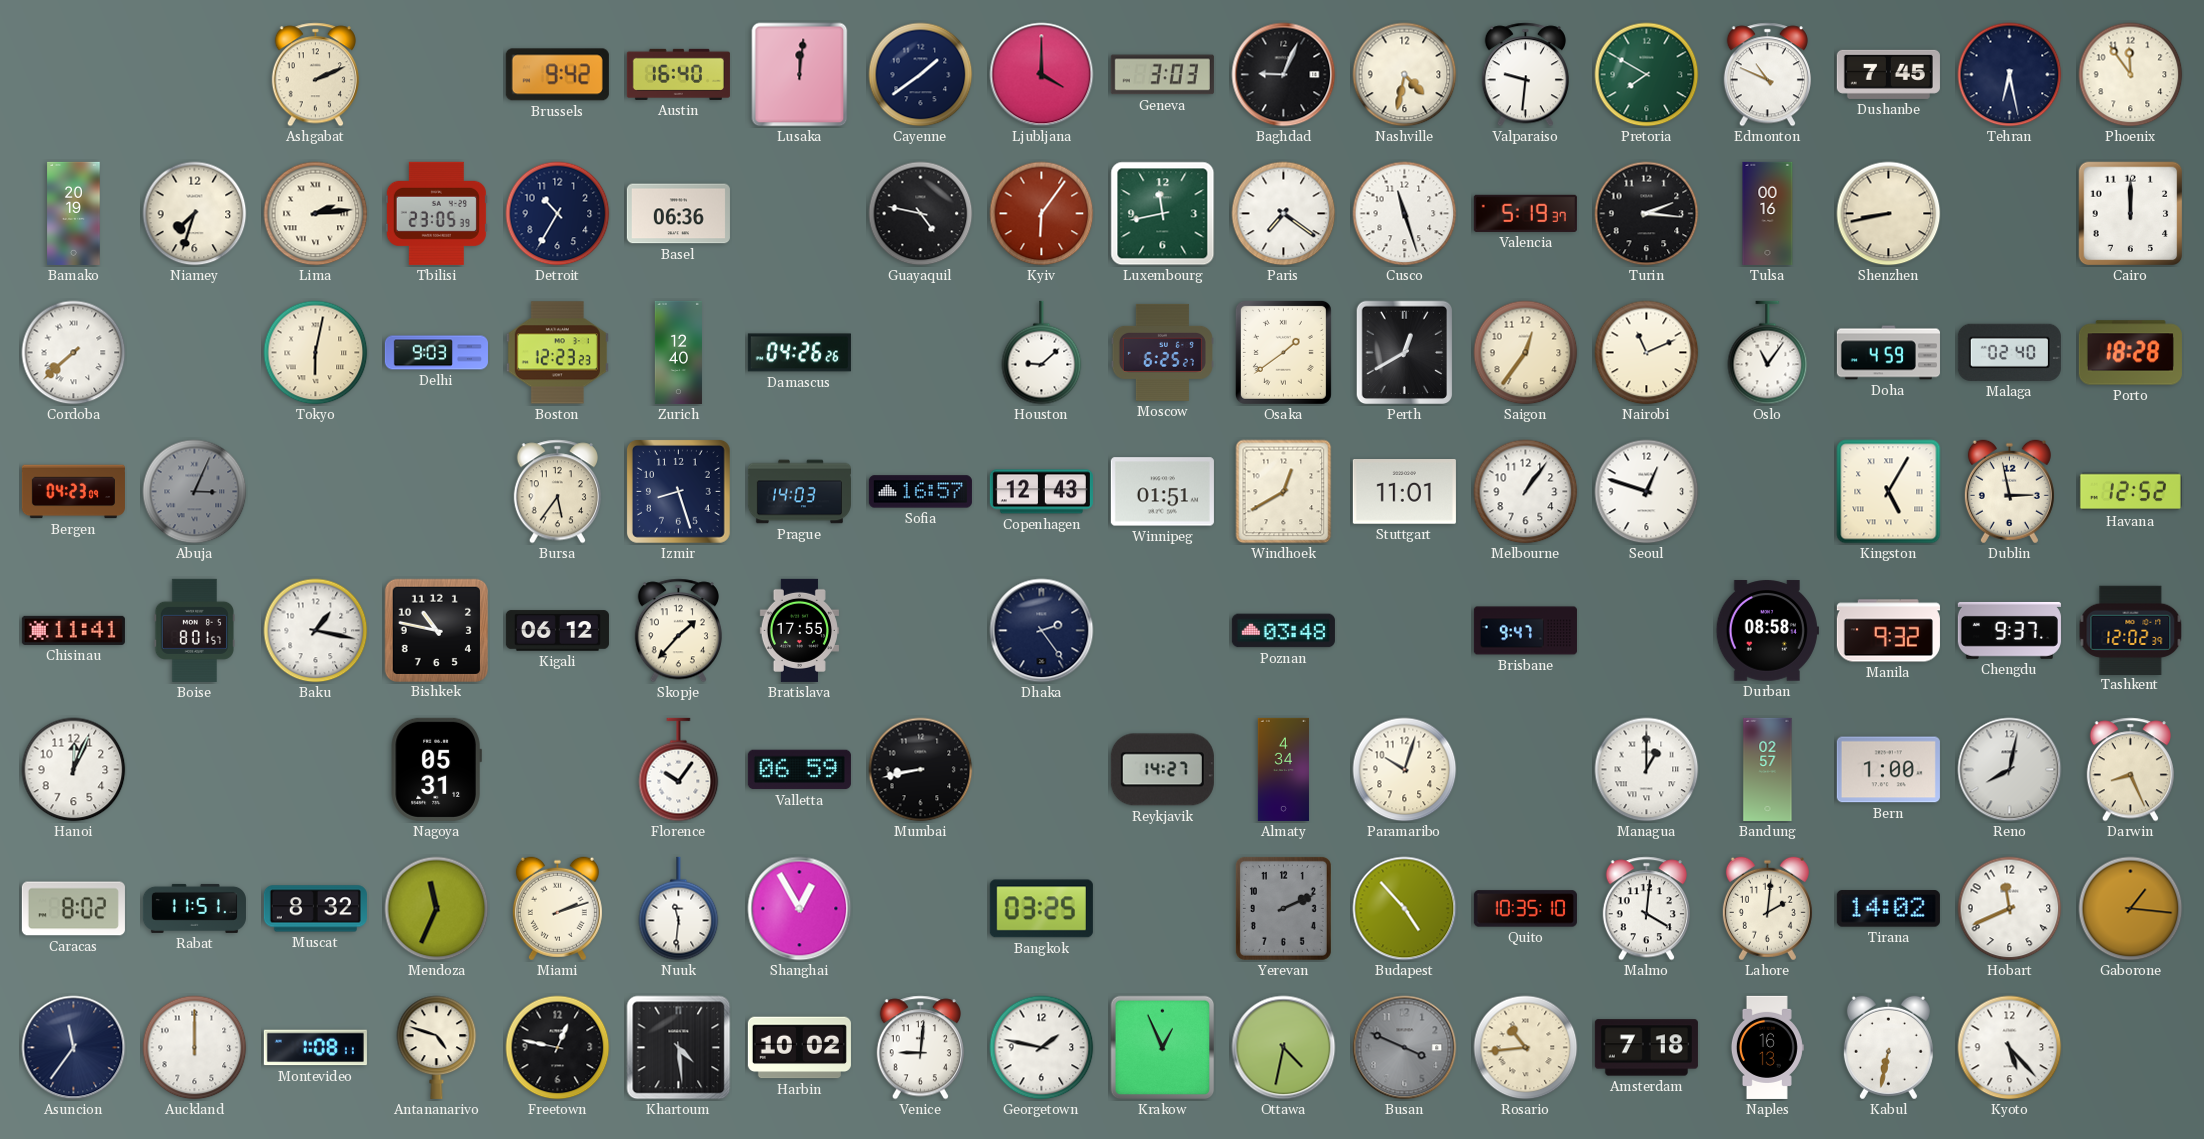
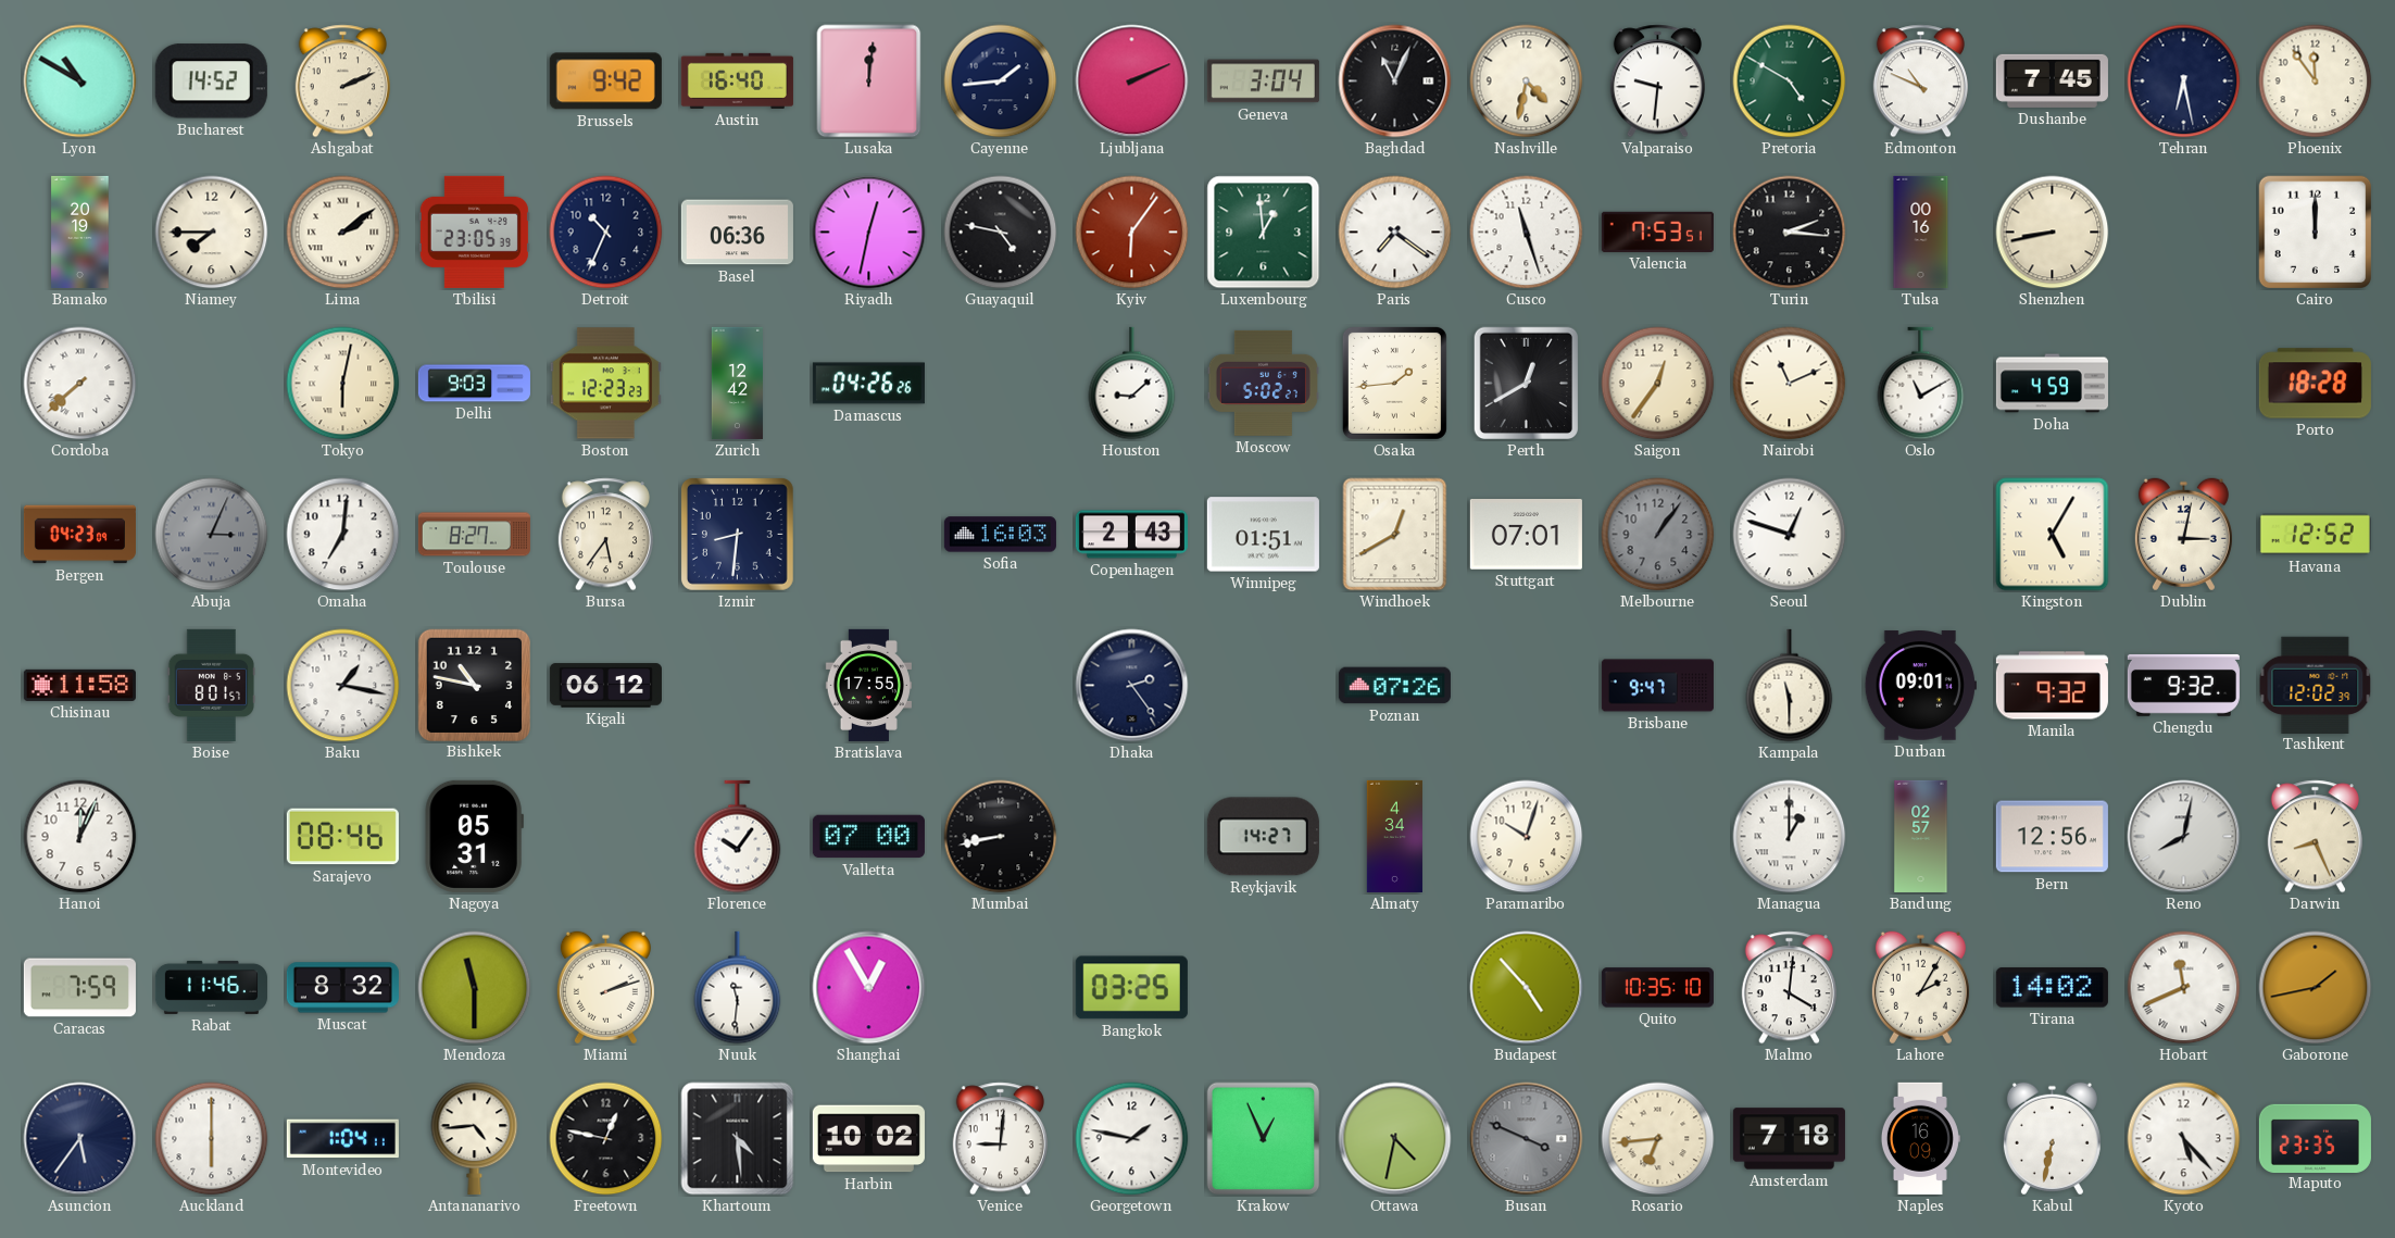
Lyon: none -> 10:50 (80, 82)
Bucharest: none -> 14:52 (211, 82)
Cayenne: 1:39 -> 1:44 (1001, 82)
Ljubljana: 4:00 -> 2:11 (1132, 82)
Geneva: 3:03 -> 3:04 (1263, 82)
Baghdad: 9:04 -> 11:04 (1395, 82)
Pretoria: 7:50 -> 4:50 (1790, 82)
Niamey: 7:33 -> 7:45 (212, 233)
Lima: 2:14 -> 2:09 (343, 233)
Detroit: 10:35 -> 10:34 (606, 233)
Riyadh: none -> 12:32 (869, 233)
Luxembourg: 11:43 -> 12:59 (1264, 233)
Valencia: 5:19 -> 7:53 (1657, 232)
Zurich: 12:40 -> 12:42 (737, 383)
Moscow: 6:25 -> 5:02 (1263, 383)
Osaka: 1:39 -> 1:44 (1394, 383)
Oslo: 11:06 -> 11:10 (1921, 384)
Malaga: 02:40 -> none (2009, 352)
Omaha: none -> 7:01 (343, 535)
Toulouse: none -> 8:27 (474, 535)
Izmir: 8:27 -> 8:31 (737, 534)
Prague: 14:03 -> none (799, 492)
Sofia: 16:57 -> 16:03 (1000, 535)
Copenhagen: 12:43 -> 2:43 (1131, 535)
Stuttgart: 11:01 -> 07:01 (1526, 535)
Melbourne dial: white -> grey (1658, 535)
Dublin: 2:58 -> 3:02 (2183, 535)
Chisinau: 11:41 -> 11:58 (79, 685)
Skopje: 1:37 -> none (678, 631)
Poznan: 03:48 -> 07:26 (1394, 686)
Kampala: none -> 11:30 (1790, 686)
Durban: 08:58 -> 09:01 (1920, 686)
Chengdu: 9:37 -> 9:32 (2183, 685)
Sarajevo: none -> 08:46 (342, 837)
Valletta: 06:59 -> 07:00 (868, 837)
Bern: 1:00 -> 12:56 (2052, 837)
Caracas: 8:02 -> 7:59 (79, 988)
Rabat: 11:51 -> 11:46 (211, 987)
Mendoza: 11:34 -> 11:30 (475, 988)
Yerevan: 2:11 -> none (1283, 908)
Lahore: 2:01 -> 2:05 (1920, 988)
Hobart numerals: Arabic -> Roman (2184, 988)
Gaborone: 1:16 -> 1:43 (2316, 988)
Asuncion: 11:36 -> 5:36 (80, 1139)
Auckland: 12:00 -> 6:00 (212, 1139)
Montevideo: 1:08 -> 1:04 (342, 1139)
Antananarivo: 4:48 -> 4:44 (475, 1138)
Rosario: 10:44 -> 6:44 (1658, 1139)
Naples: 16:13 -> 16:09 (1920, 1138)
Maputo: none -> 23:35 (2315, 1138)
